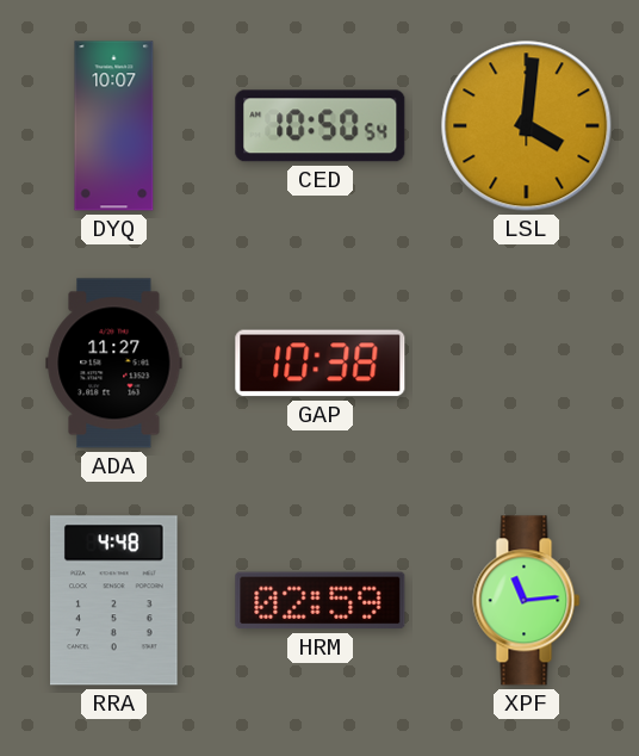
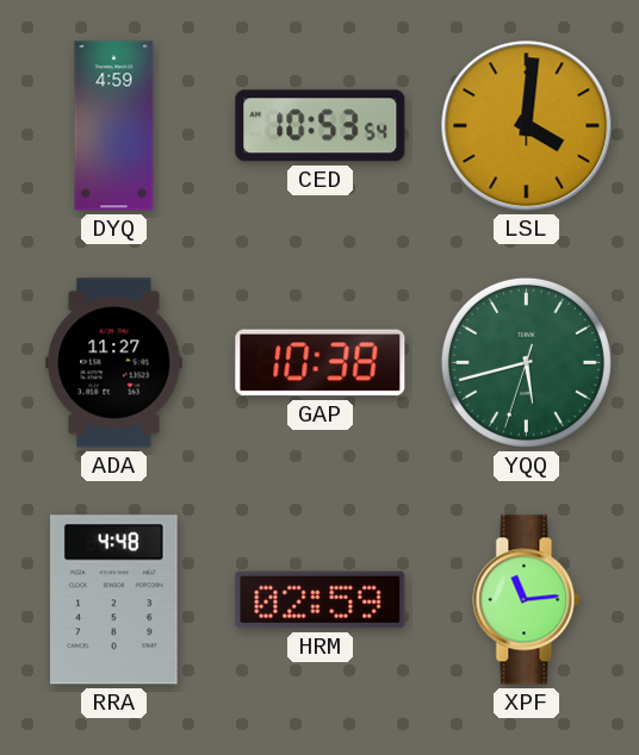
DYQ: 10:07 -> 4:59 (114, 126)
CED: 10:50 -> 10:53 (321, 126)
YQQ: none -> 5:42 (526, 362)
